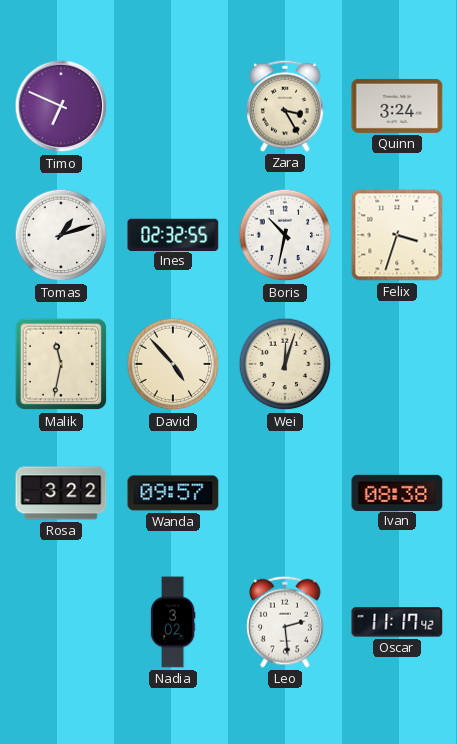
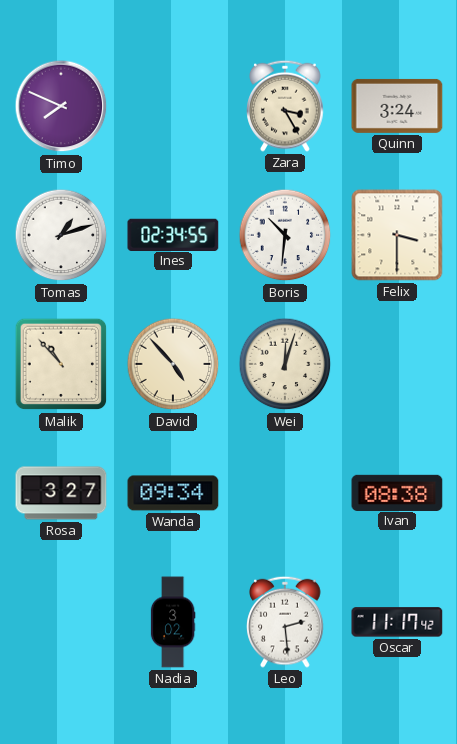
Timo: 6:49 -> 7:49 (61, 106)
Ines: 02:32 -> 02:34 (173, 234)
Boris: 10:32 -> 10:31 (285, 235)
Felix: 3:33 -> 3:30 (397, 235)
Malik: 11:32 -> 10:53 (61, 364)
Rosa: 3:22 -> 3:27 (61, 493)
Wanda: 09:57 -> 09:34 (173, 493)
